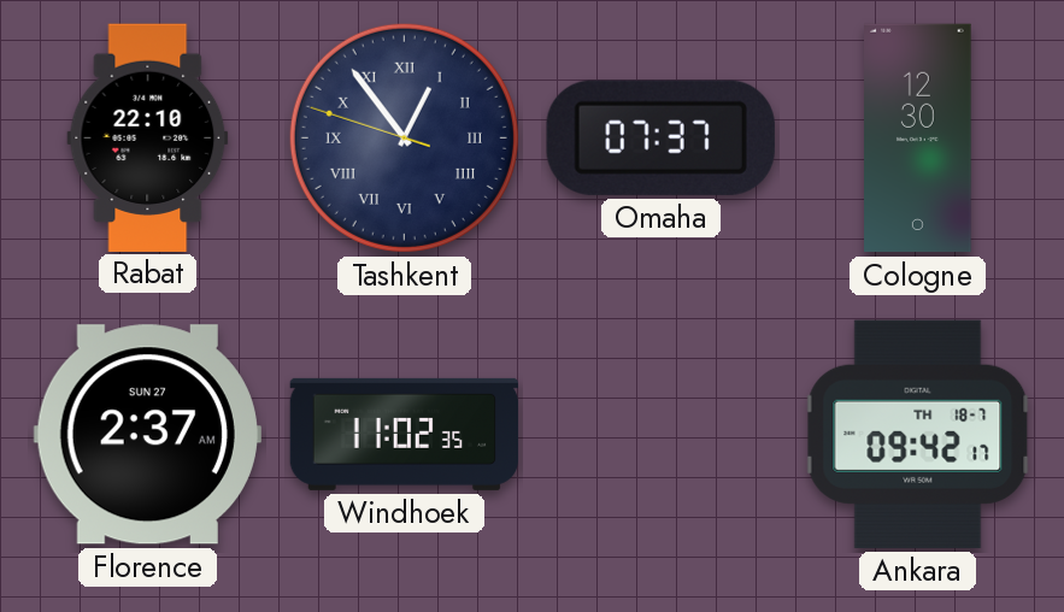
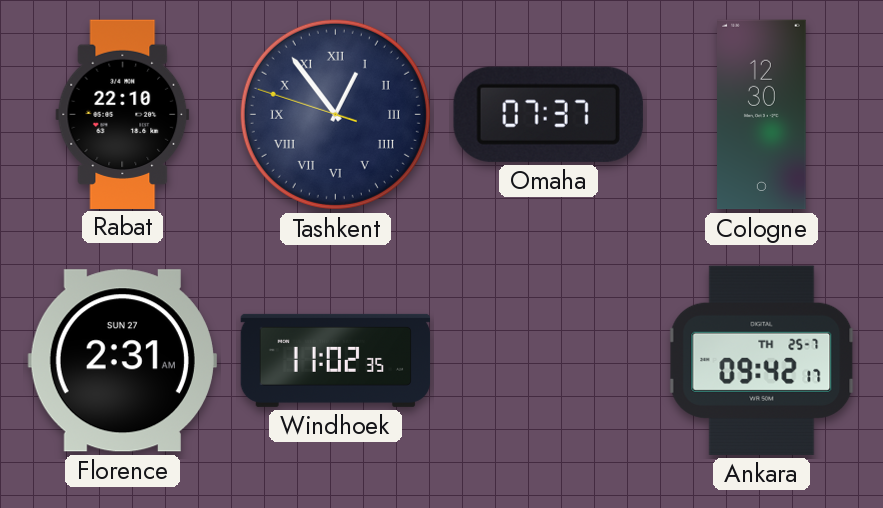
Florence: 2:37 -> 2:31 (122, 361)
Ankara date: TH 18-7 -> TH 25-7 (762, 360)
